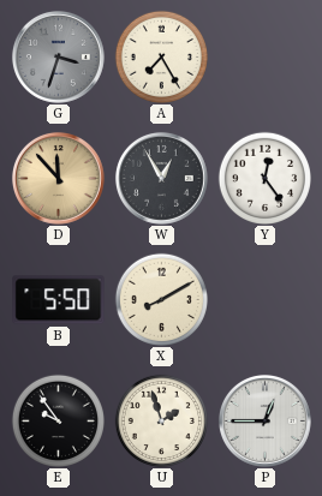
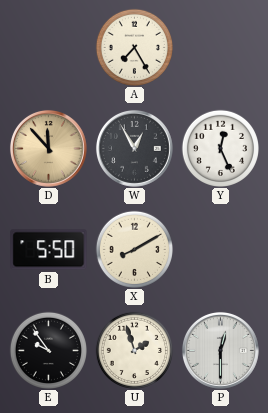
G: 3:33 -> none (59, 58)
Y: 12:24 -> 12:26 (220, 148)
P: 12:45 -> 12:30 (221, 351)
